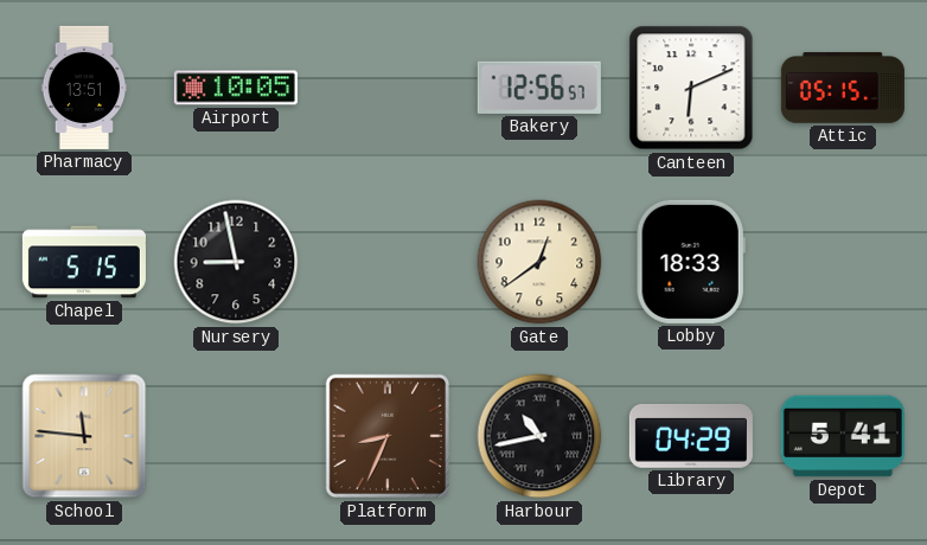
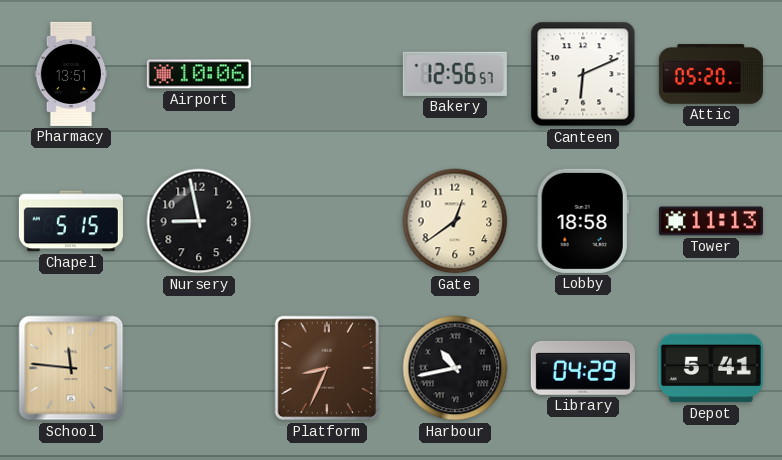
Airport: 10:05 -> 10:06 (199, 74)
Attic: 05:15 -> 05:20 (711, 74)
Lobby: 18:33 -> 18:58 (583, 221)
Tower: none -> 11:13 (711, 221)
